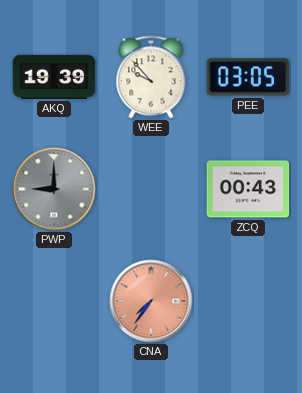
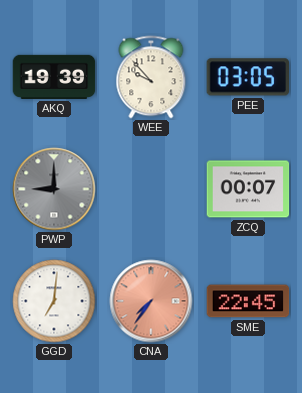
ZCQ: 00:43 -> 00:07 (248, 189)
GGD: none -> 7:01 (54, 301)
SME: none -> 22:45 (248, 301)
